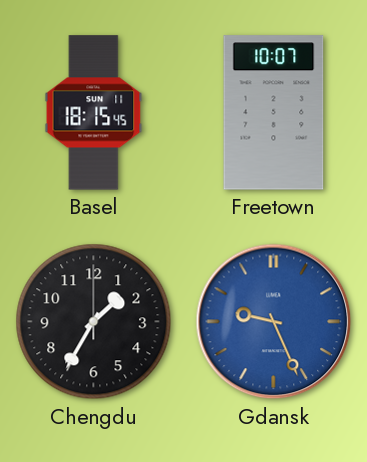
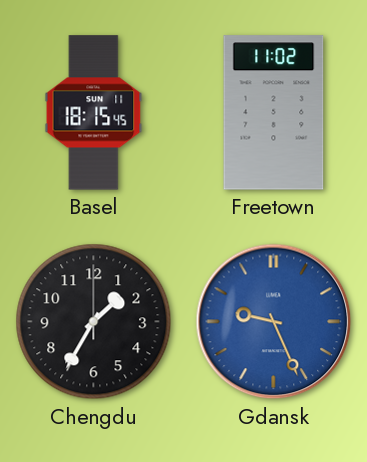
Freetown: 10:07 -> 11:02 (274, 113)
